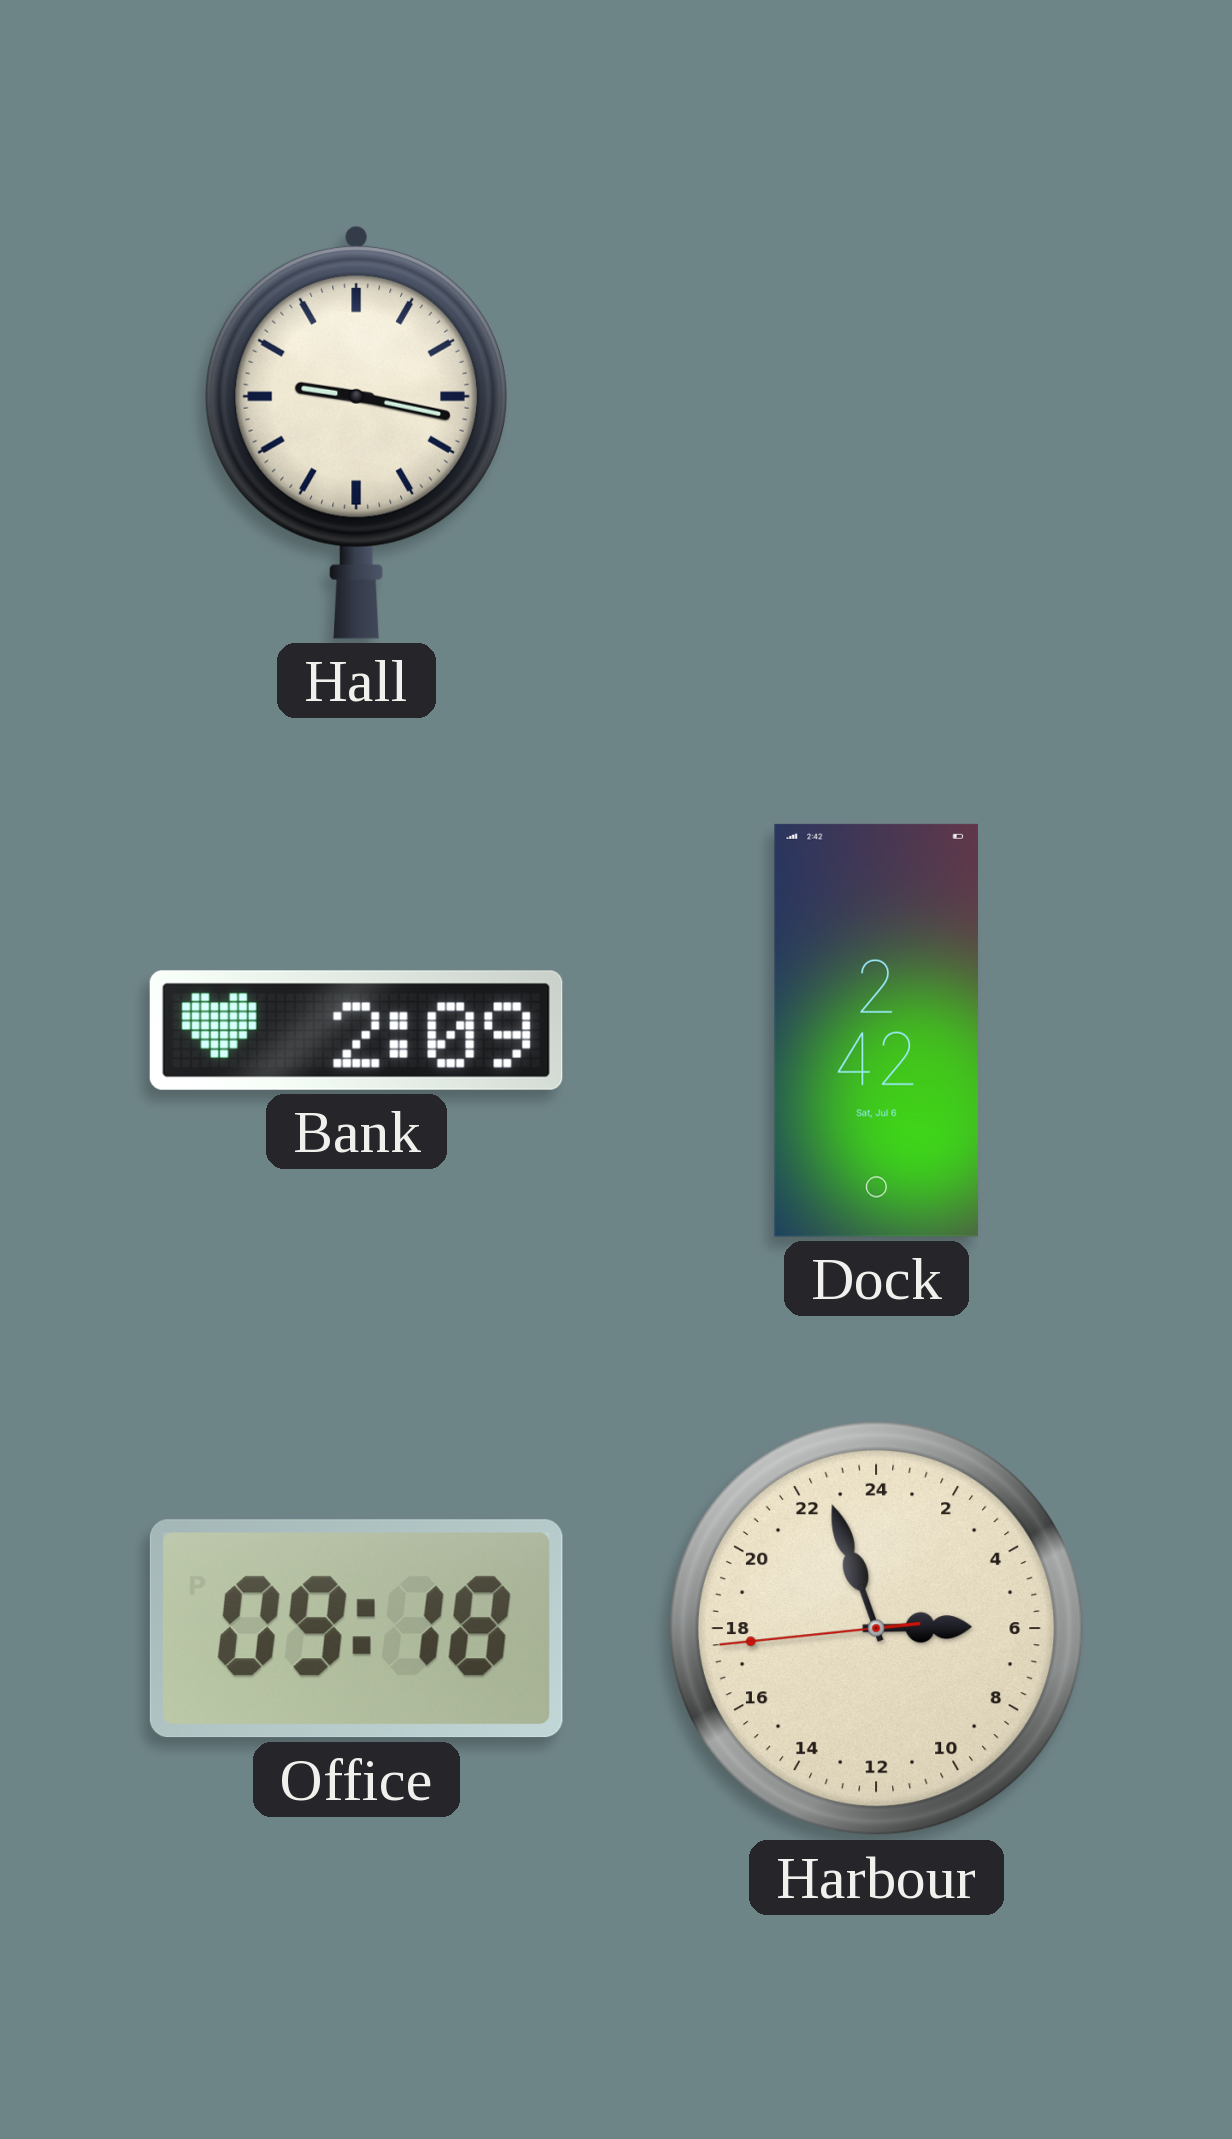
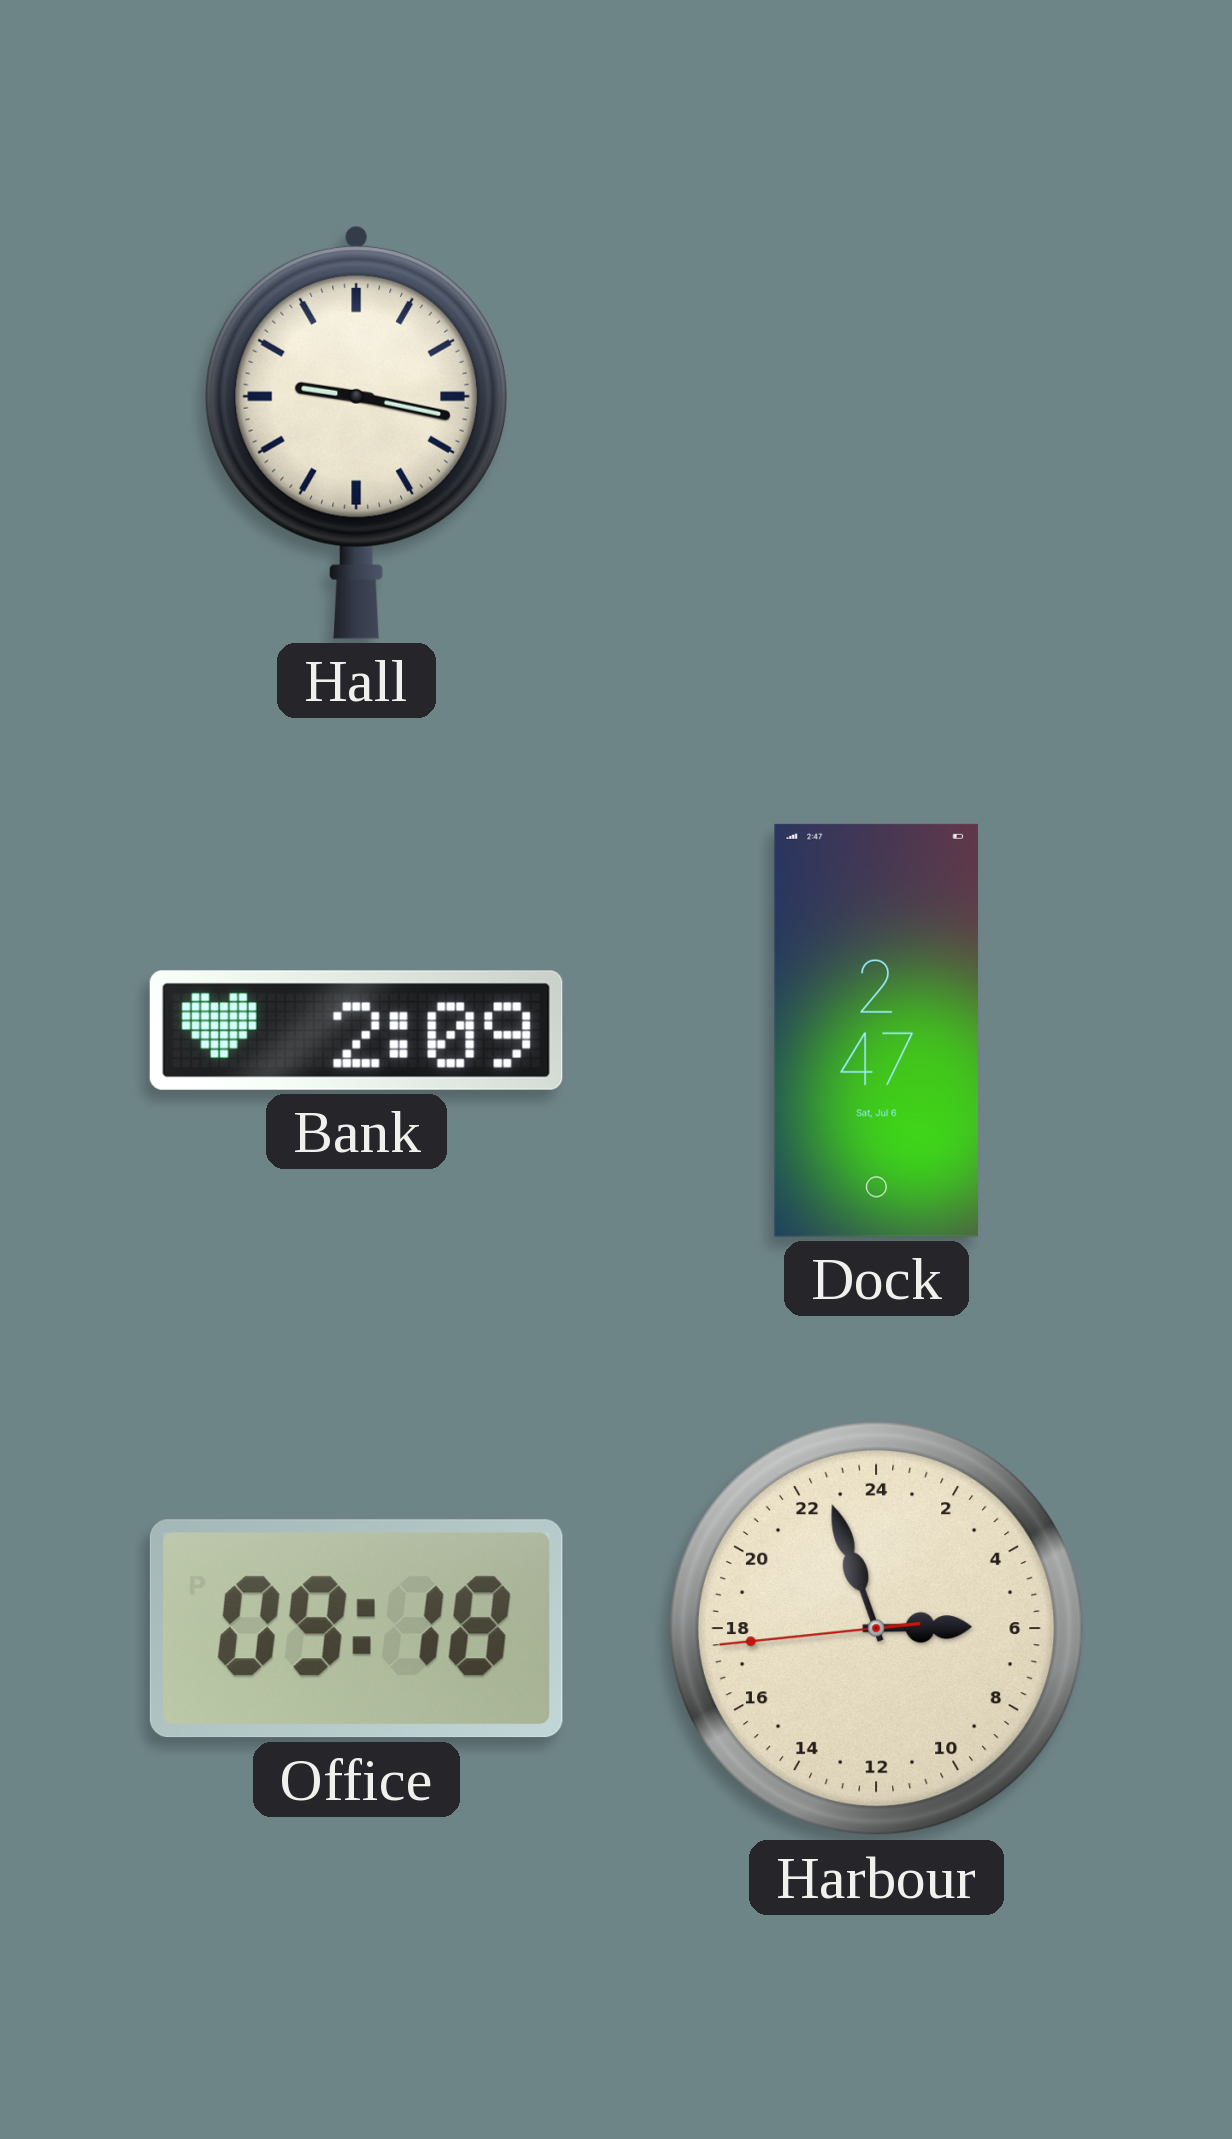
Dock: 2:42 -> 2:47 (876, 1030)
